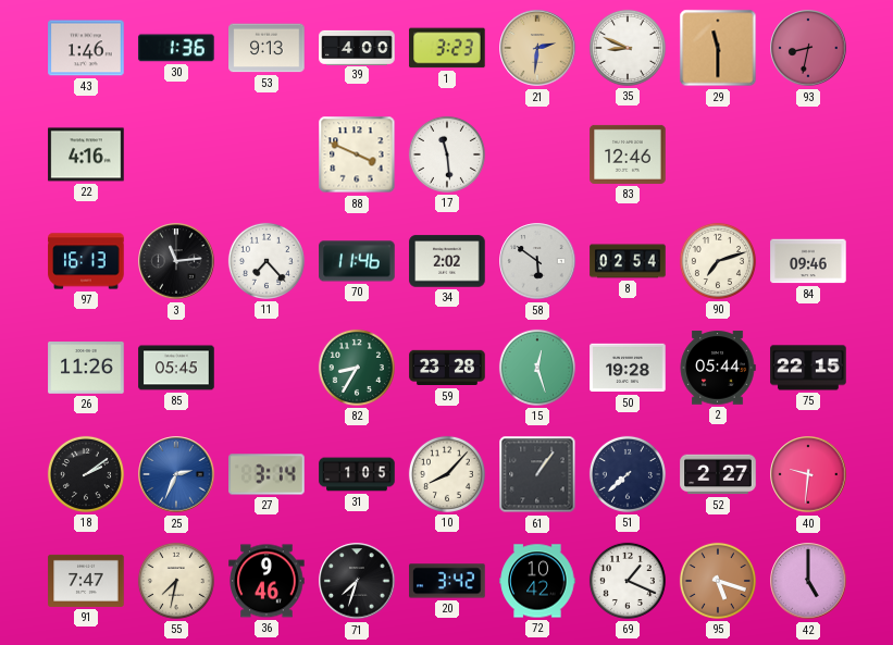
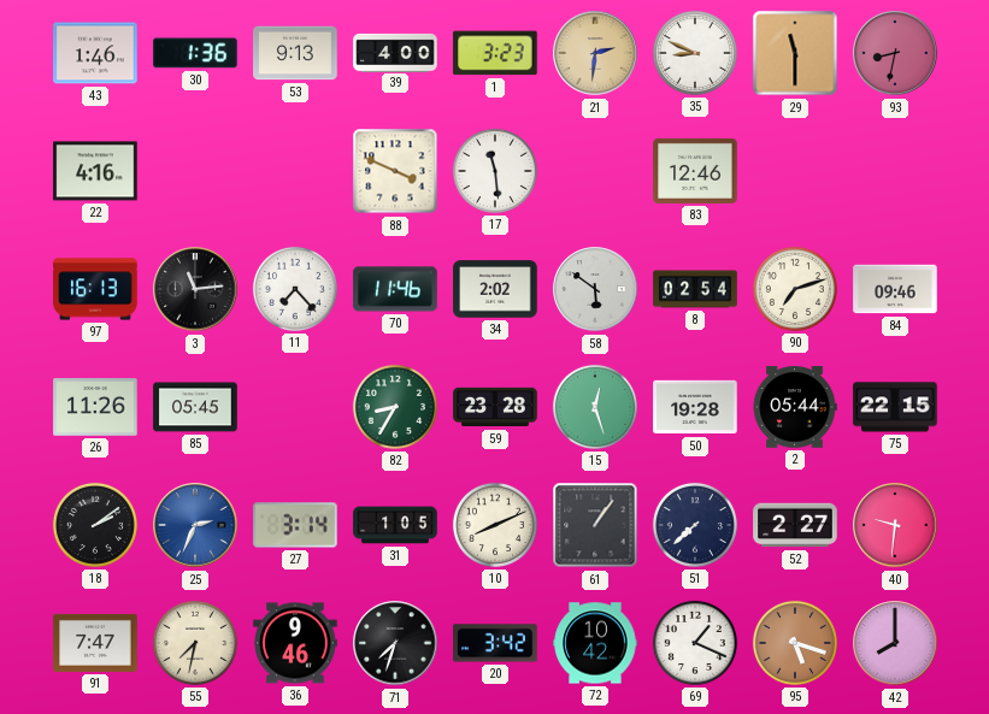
10: 8:07 -> 8:11 (495, 525)
42: 5:00 -> 8:00 (895, 643)
